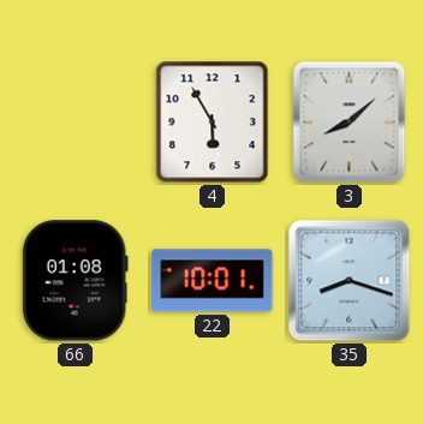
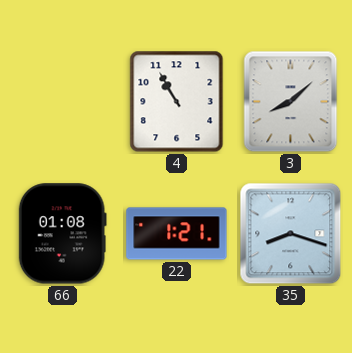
4: 5:55 -> 10:55 (177, 102)
22: 10:01 -> 1:21 (177, 234)
